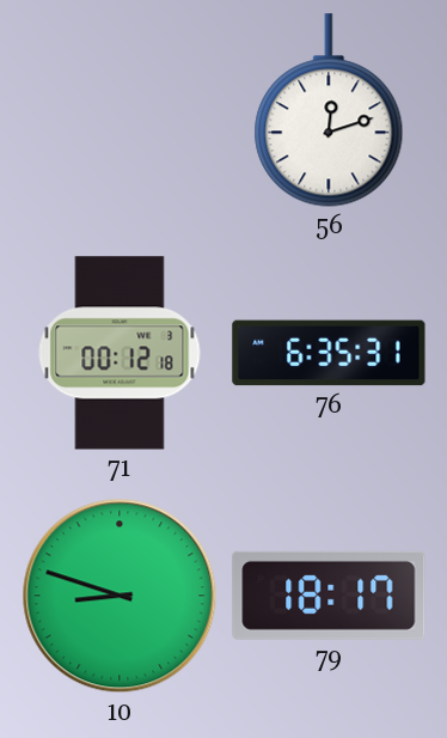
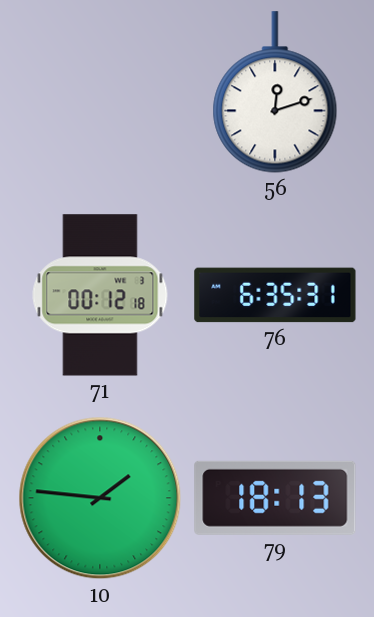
10: 8:48 -> 1:46 (100, 498)
79: 18:17 -> 18:13 (275, 498)
